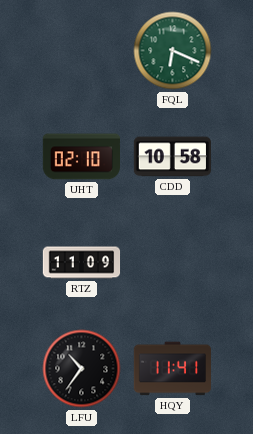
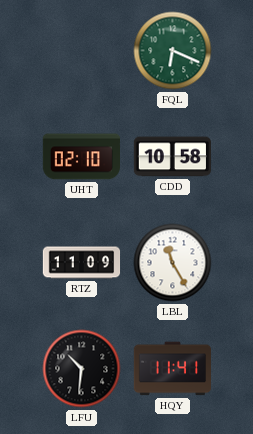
LBL: none -> 11:25 (173, 263)
LFU: 10:36 -> 10:31 (82, 369)
